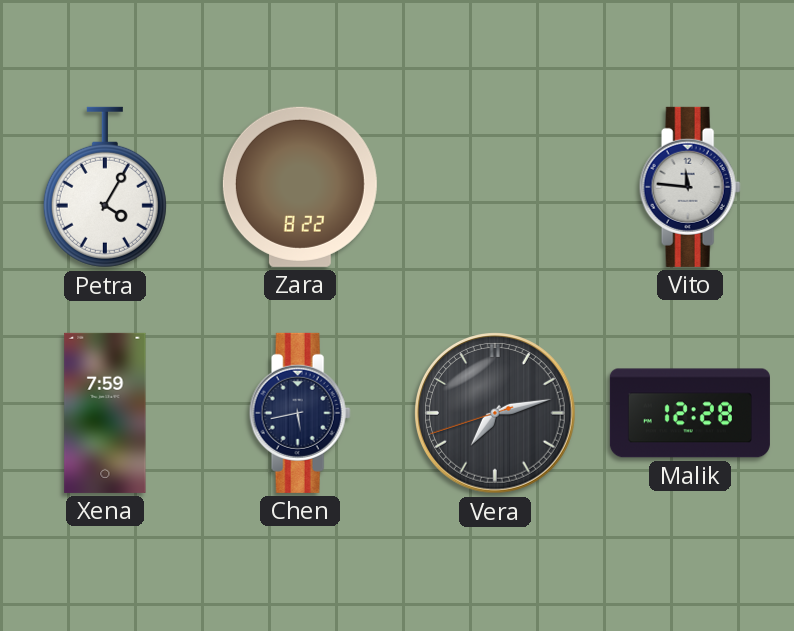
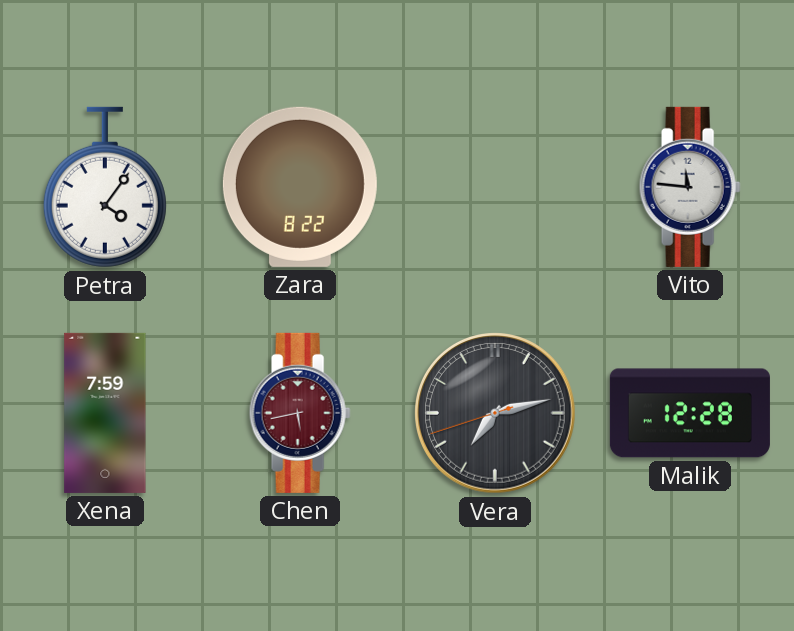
Petra: 4:05 -> 4:06 (105, 187)
Chen dial: navy -> burgundy (300, 413)
